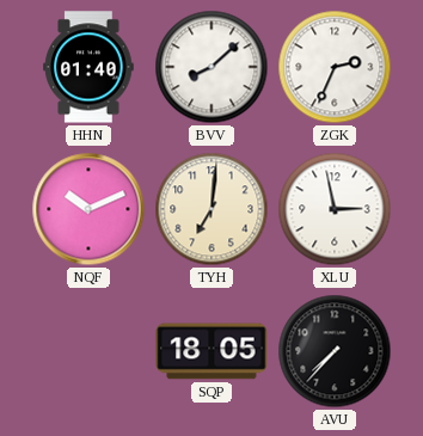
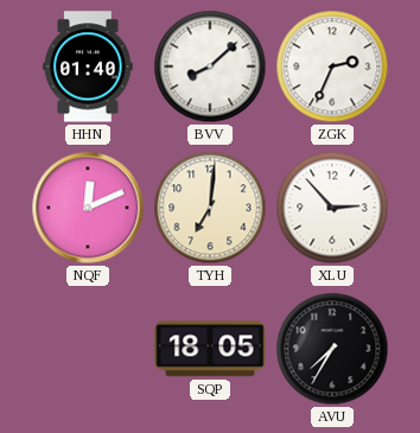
NQF: 10:11 -> 12:11 (88, 208)
XLU: 2:58 -> 2:53 (332, 208)
AVU: 7:37 -> 7:35 (332, 349)
